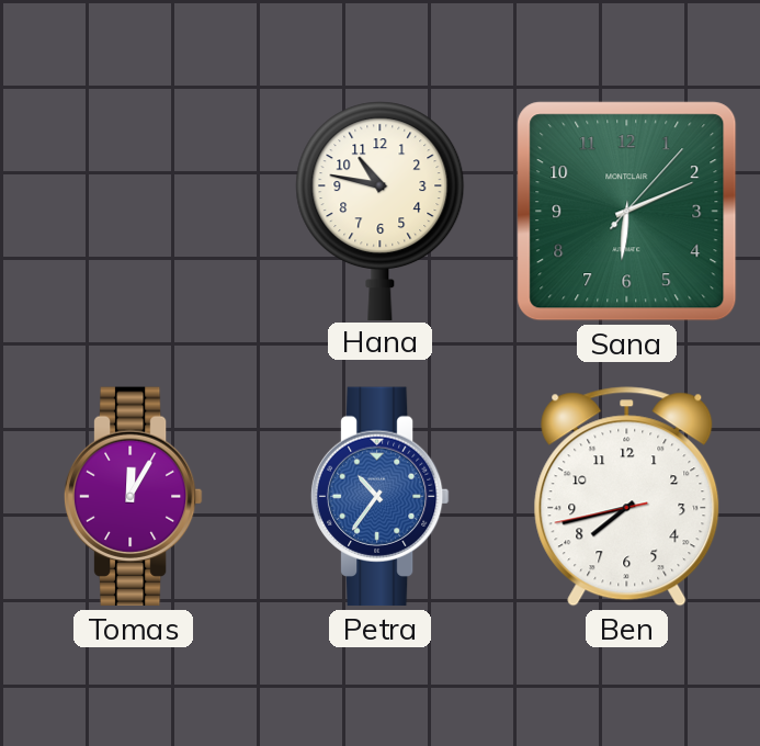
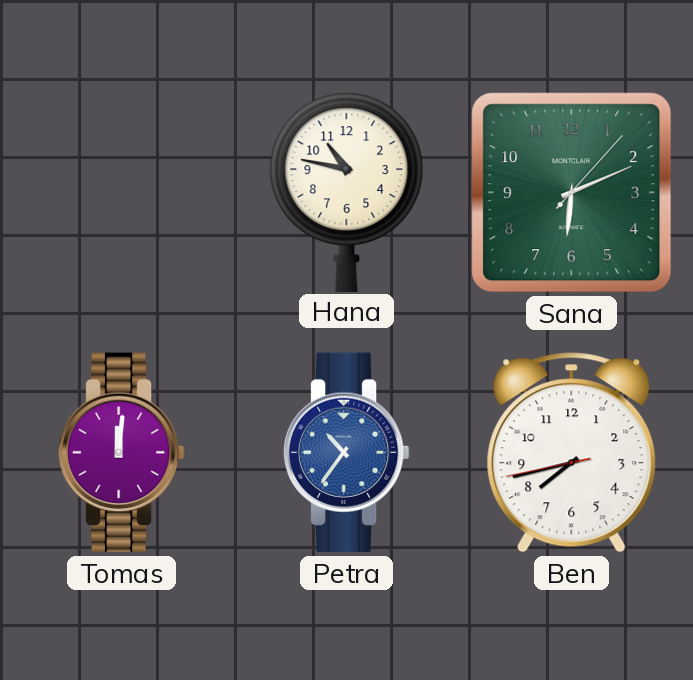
Tomas: 12:05 -> 12:01 (121, 453)
